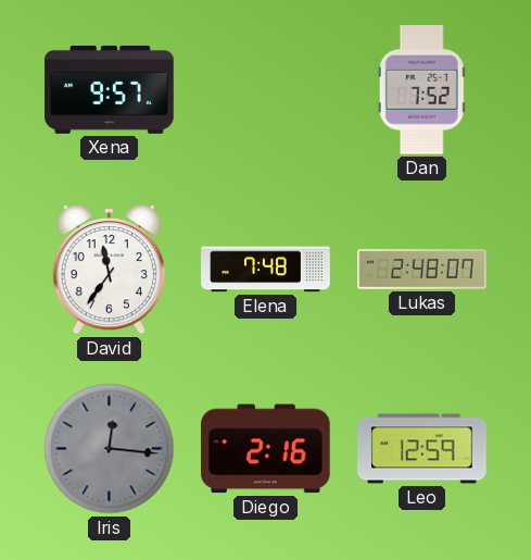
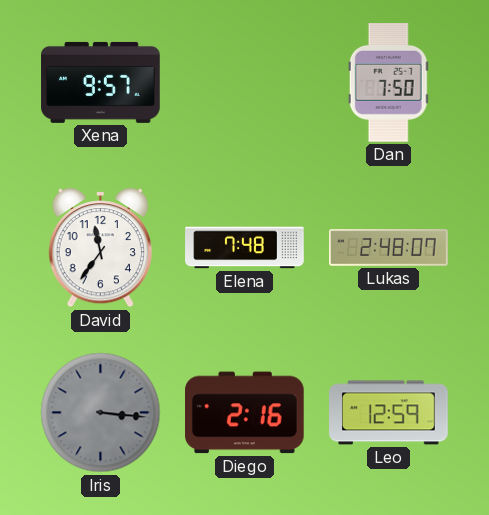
Dan: 7:52 -> 7:50 (388, 83)
Iris: 12:16 -> 3:16 (101, 413)
